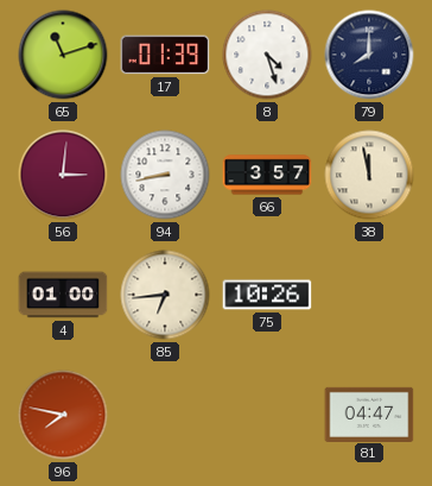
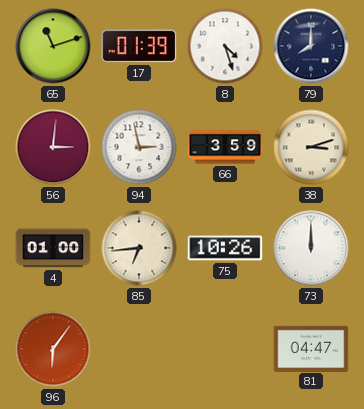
94: 8:43 -> 2:58 (139, 147)
66: 3:57 -> 3:59 (225, 147)
38: 11:58 -> 3:12 (311, 147)
73: none -> 12:00 (311, 248)
96: 7:47 -> 6:06 (53, 349)
